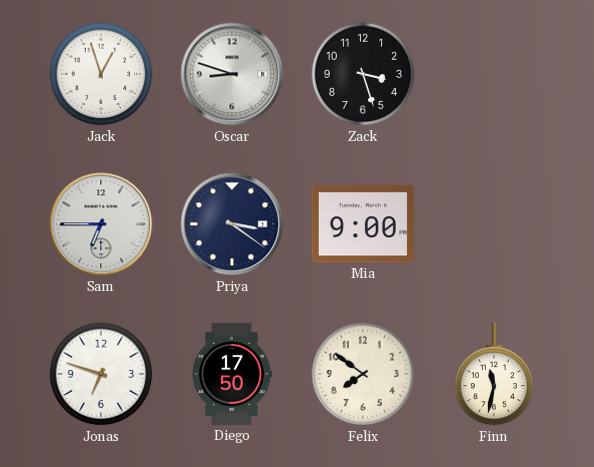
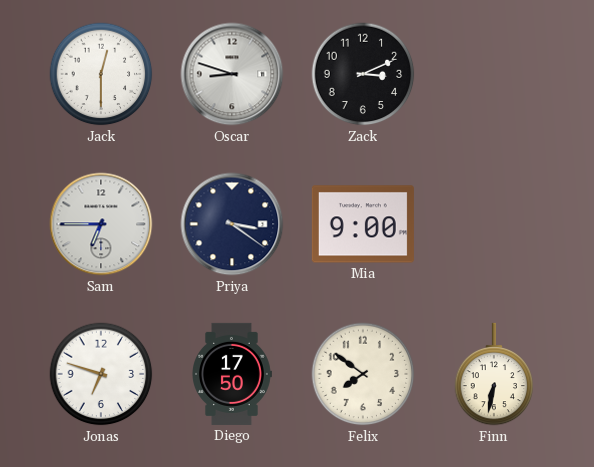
Jack: 12:57 -> 12:30 (101, 74)
Zack: 3:27 -> 3:11 (363, 74)
Finn: 11:32 -> 6:32 (494, 374)
